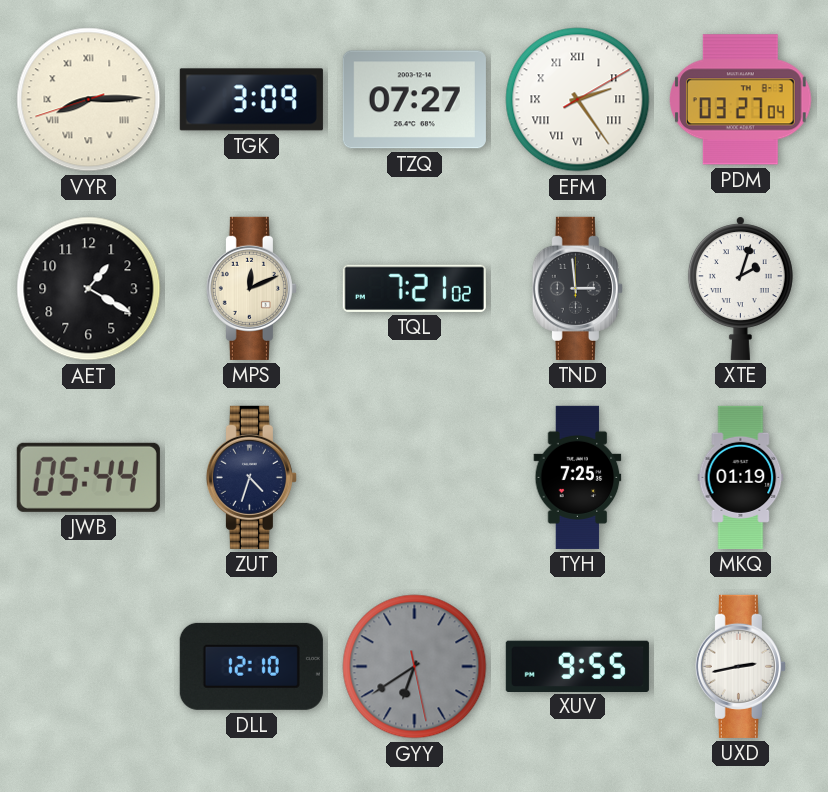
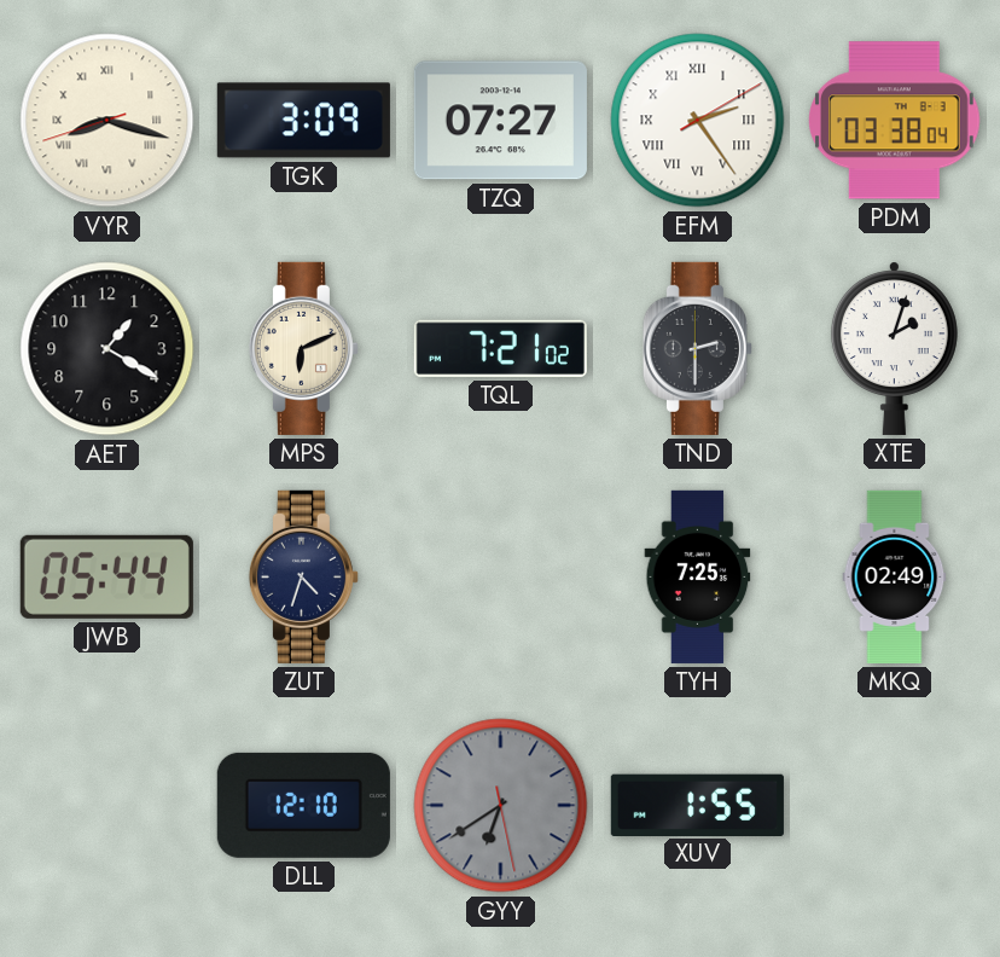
VYR: 8:14 -> 8:17 (107, 121)
PDM: 03:27 -> 03:38 (895, 121)
MPS: 12:11 -> 6:11 (303, 348)
TND: 2:59 -> 2:30 (697, 348)
MKQ: 01:19 -> 02:49 (895, 576)
XUV: 9:55 -> 1:55 (697, 805)
UXD: 2:43 -> none (740, 666)
